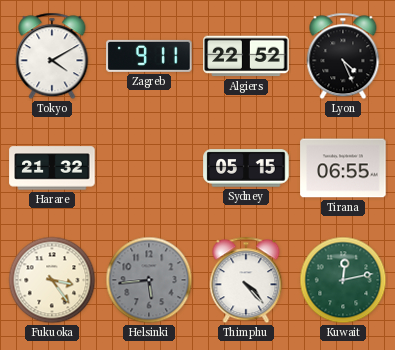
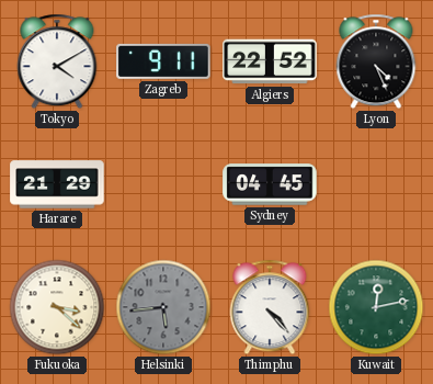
Harare: 21:32 -> 21:29 (57, 184)
Sydney: 05:15 -> 04:45 (270, 184)
Tirana: 06:55 -> none (343, 168)
Fukuoka: 3:24 -> 3:22 (57, 307)
